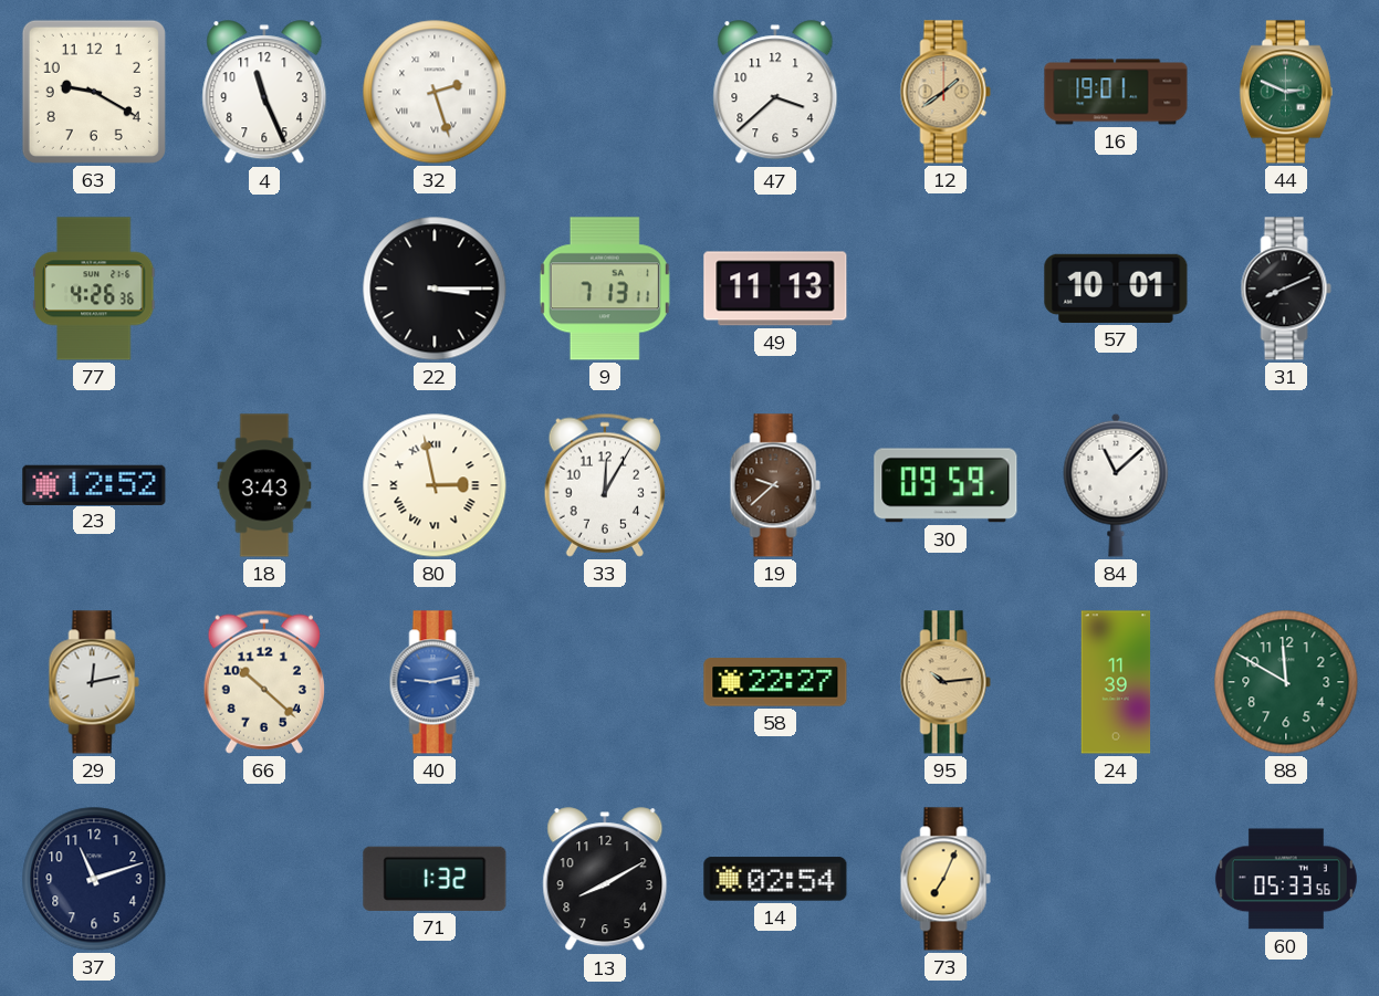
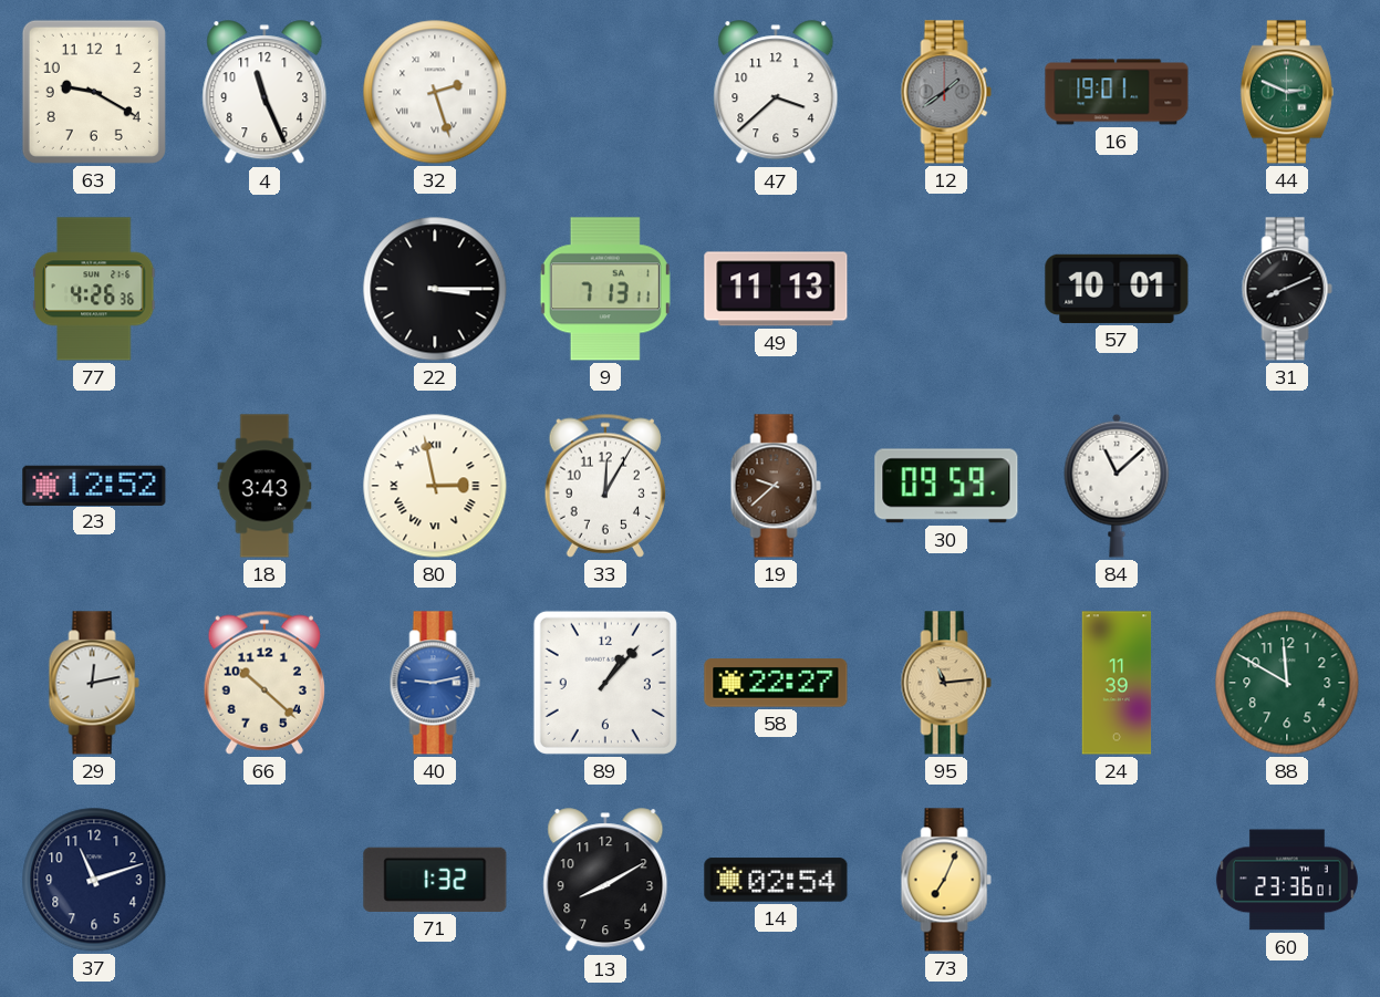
12 dial: champagne -> grey (946, 92)
89: none -> 1:07 (605, 683)
95: 10:14 -> 11:14 (946, 683)
60: 05:33 -> 23:36 (1287, 880)
